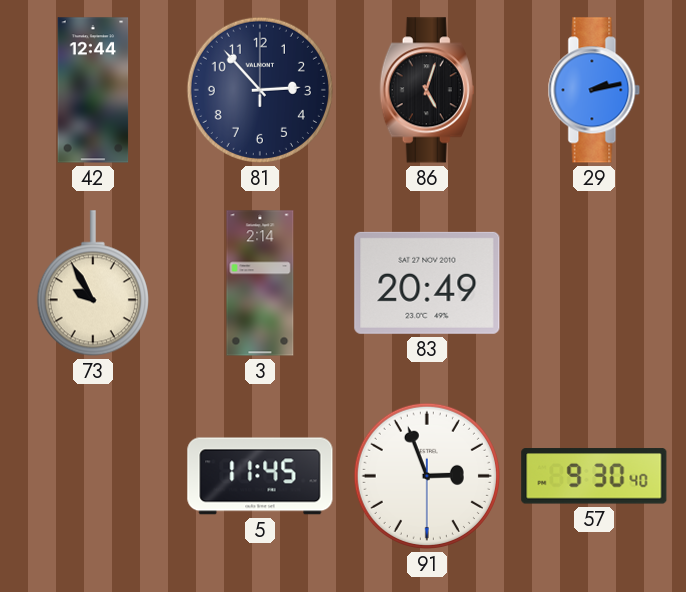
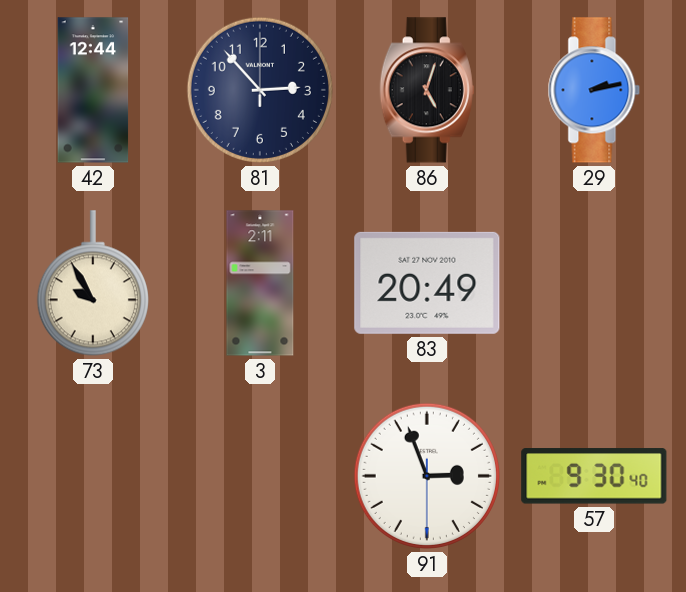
3: 2:14 -> 2:11 (260, 283)
5: 11:45 -> none (260, 476)
